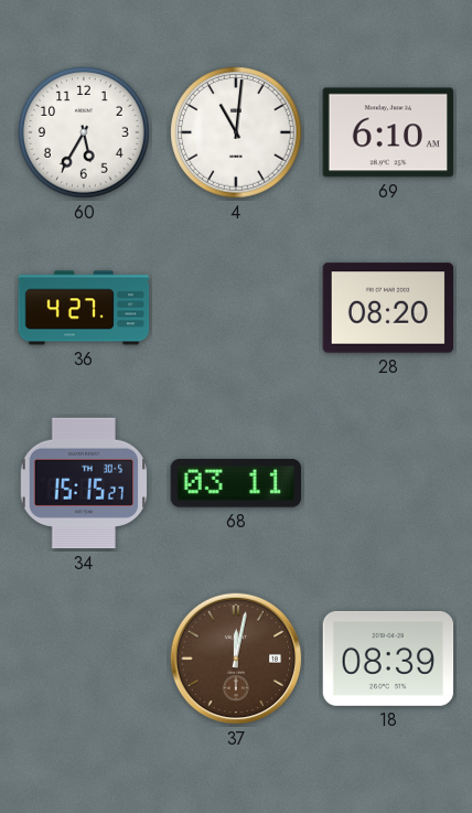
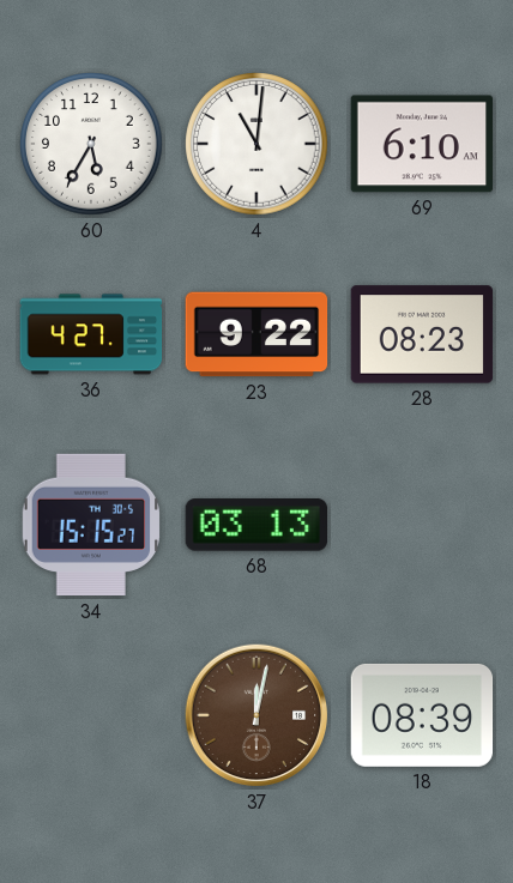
23: none -> 9:22 (256, 334)
28: 08:20 -> 08:23 (422, 334)
68: 03:11 -> 03:13 (255, 525)
